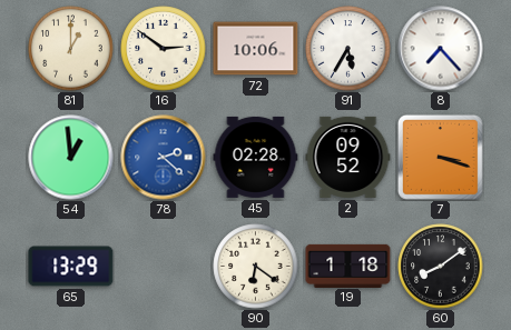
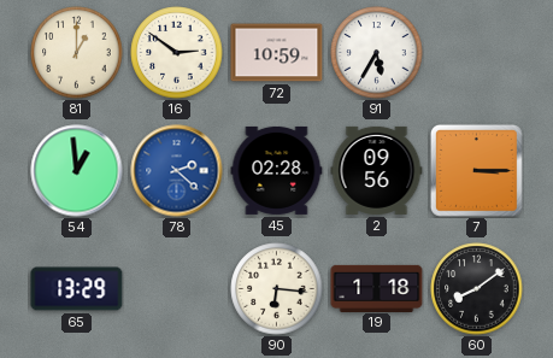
72: 10:06 -> 10:59 (277, 53)
8: 7:23 -> none (441, 49)
2: 09:52 -> 09:56 (377, 170)
7: 3:18 -> 3:15 (477, 171)
90: 6:21 -> 6:16 (277, 289)
